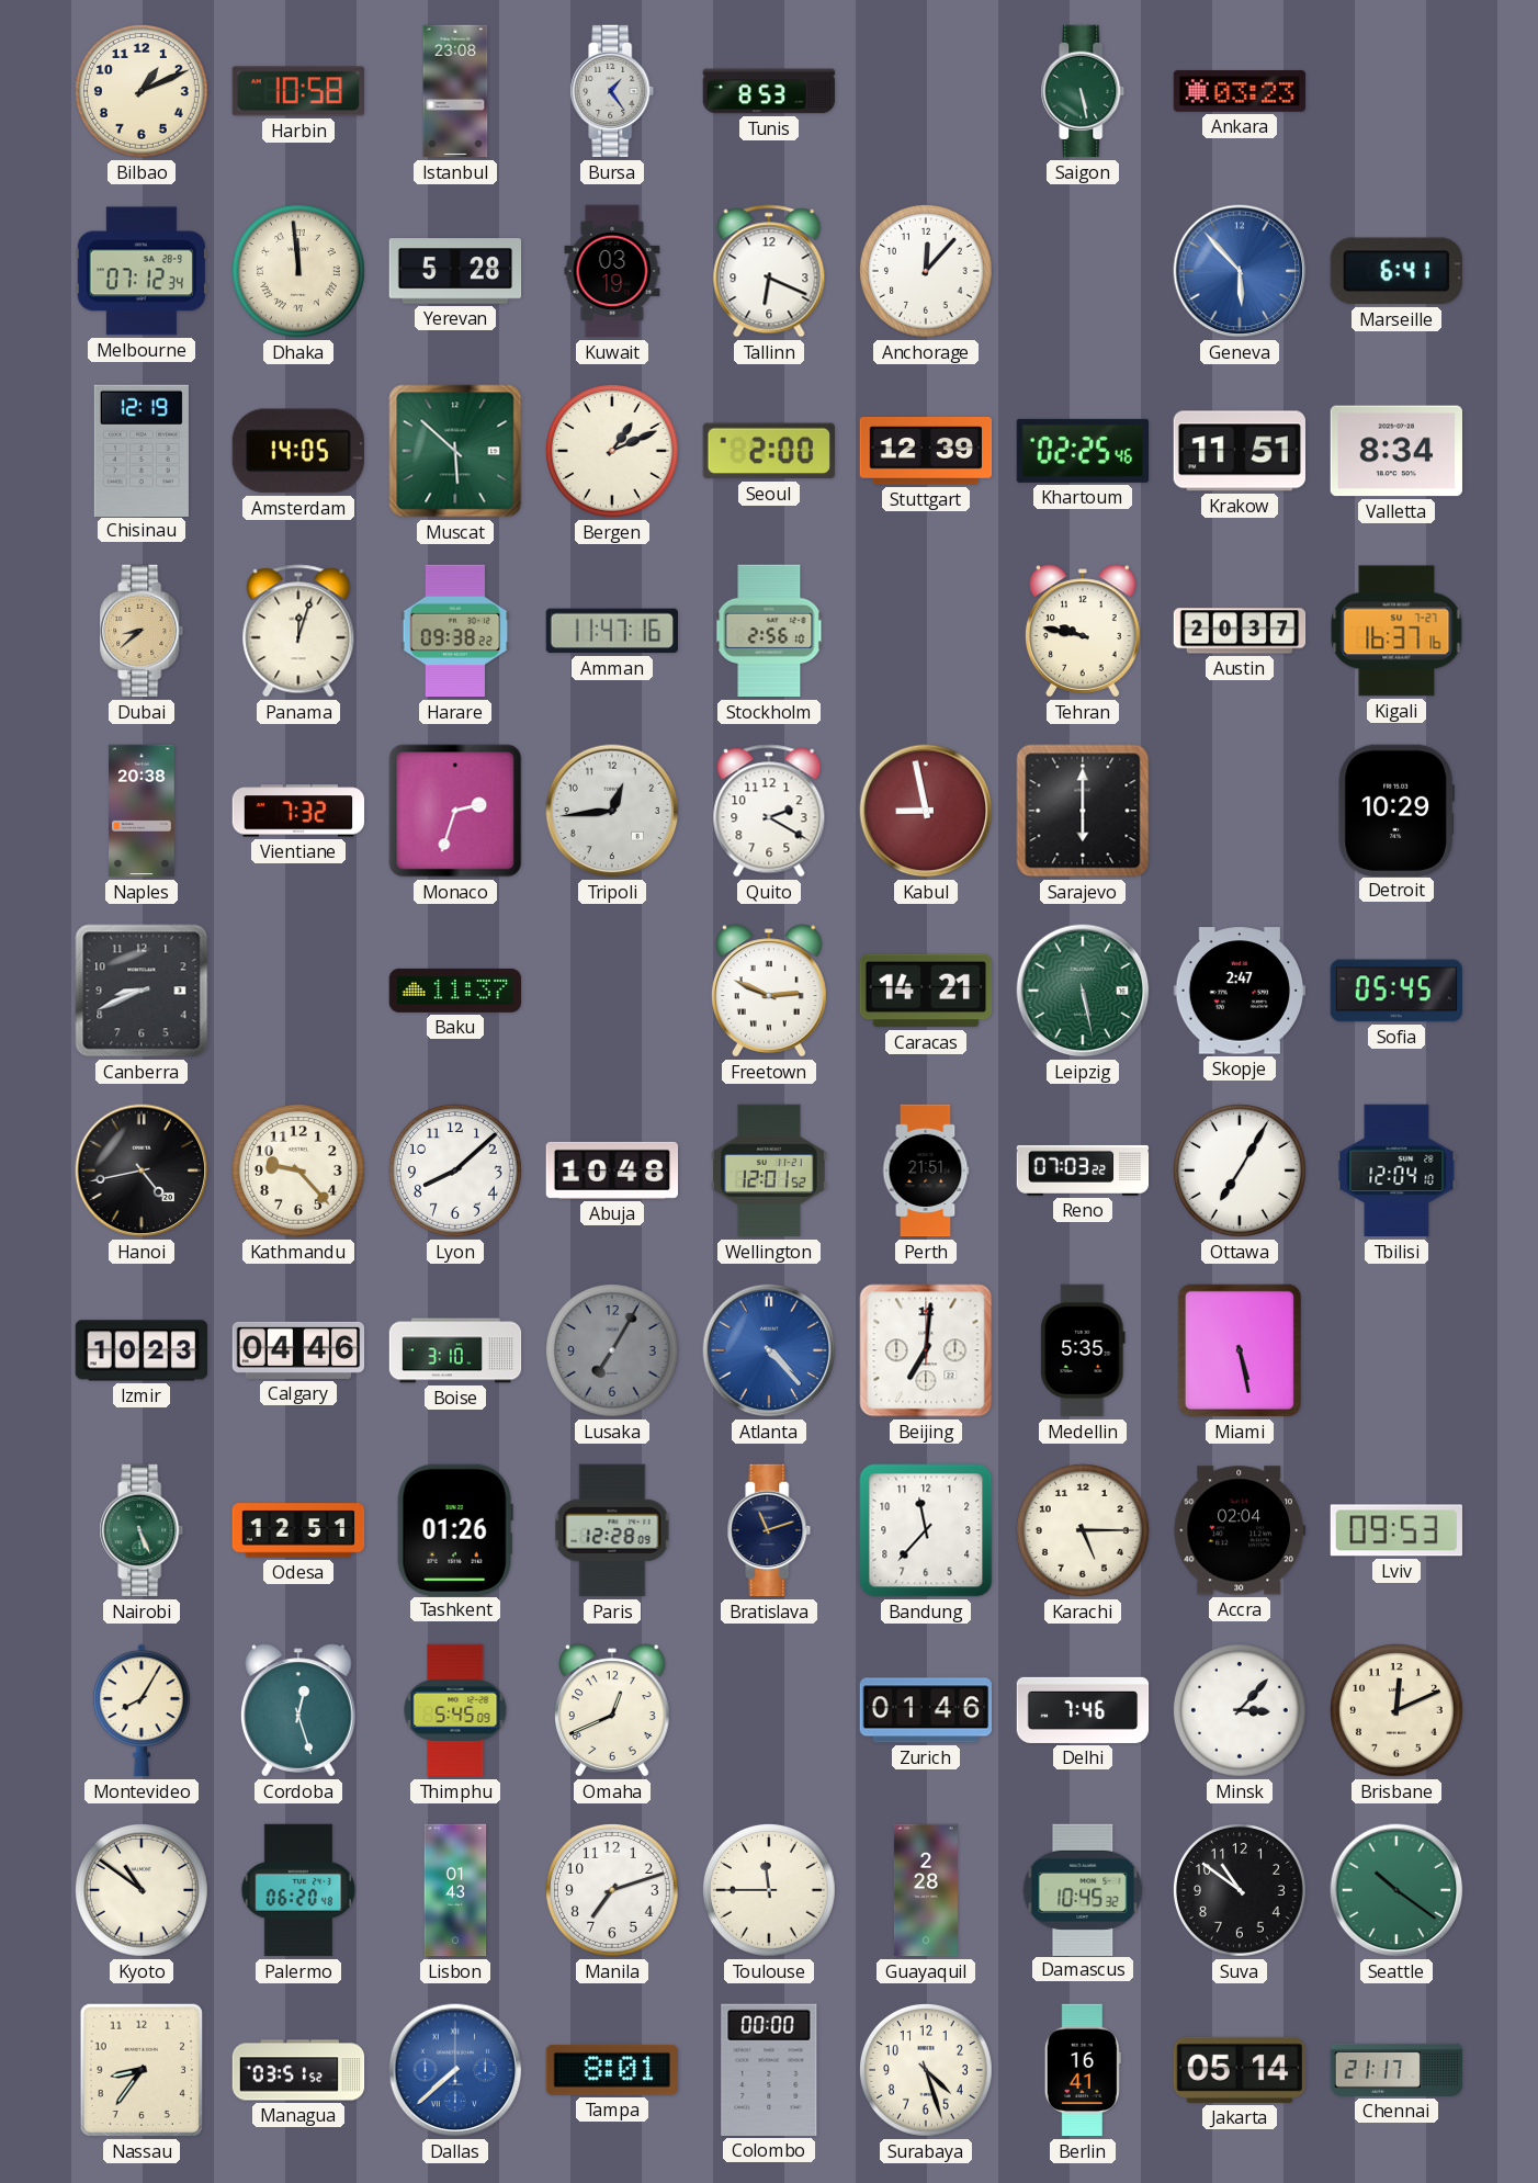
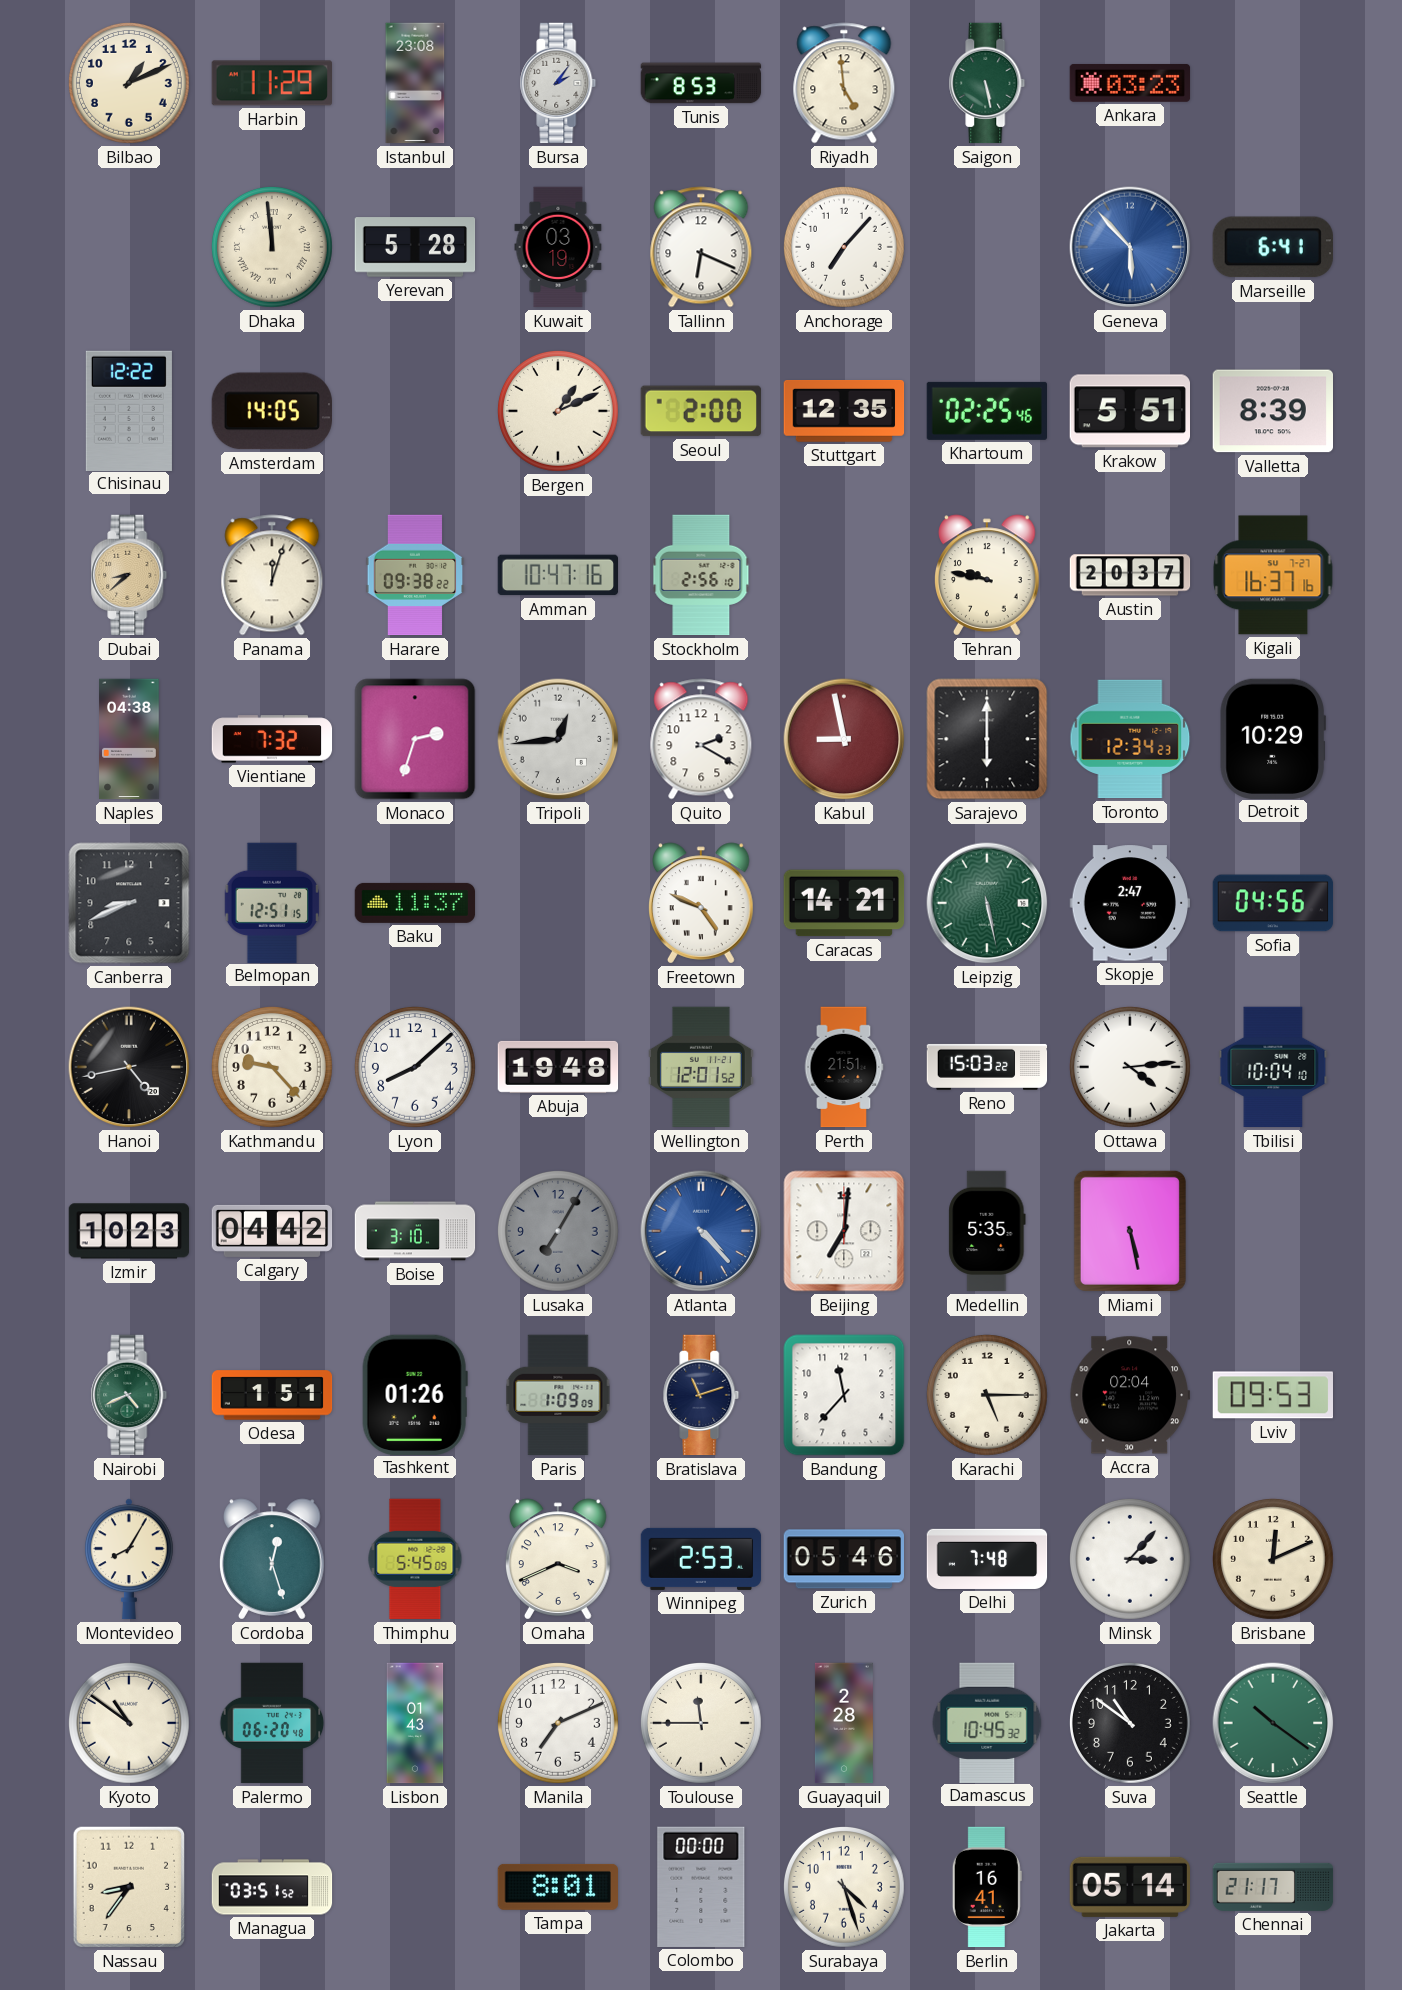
Harbin: 10:58 -> 11:29 (271, 83)
Bursa: 1:24 -> 2:06 (558, 83)
Riyadh: none -> 4:59 (844, 83)
Melbourne: 07:12 -> none (140, 271)
Anchorage: 12:07 -> 7:07 (844, 247)
Chisinau: 12:19 -> 12:22 (129, 410)
Muscat: 5:52 -> none (455, 451)
Stuttgart: 12:39 -> 12:35 (844, 412)
Krakow: 11:51 -> 5:51 (1129, 411)
Valletta: 8:34 -> 8:39 (1272, 411)
Amman: 11:47 -> 10:47 (557, 575)
Naples: 20:38 -> 04:38 (129, 739)
Toronto: none -> 12:34 (1130, 739)
Belmopan: none -> 12:51 (271, 902)
Freetown: 2:49 -> 4:49 (702, 903)
Sofia: 05:45 -> 04:56 (1273, 903)
Abuja: 10:48 -> 19:48 (558, 1067)
Reno: 07:03 -> 15:03 (987, 1067)
Ottawa: 7:05 -> 4:14 (1130, 1067)
Tbilisi: 12:04 -> 10:04 (1273, 1067)
Calgary: 04:46 -> 04:42 (272, 1231)
Nairobi: 5:26 -> 4:41 (129, 1395)
Odesa: 12:51 -> 1:51 (272, 1395)
Paris: 12:28 -> 1:09 (558, 1395)
Omaha: 12:41 -> 3:41 (559, 1559)
Winnipeg: none -> 2:53 (701, 1559)
Zurich: 01:46 -> 05:46 (843, 1559)
Delhi: 7:46 -> 7:48 (987, 1559)
Manila: 7:12 -> 7:11 (558, 1723)
Dallas: 7:38 -> none (455, 2070)
